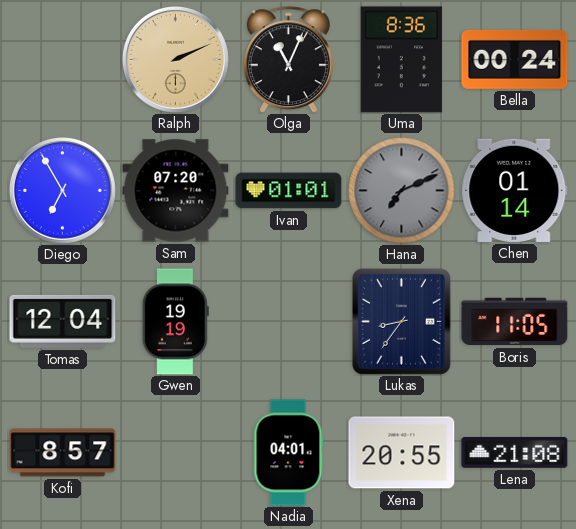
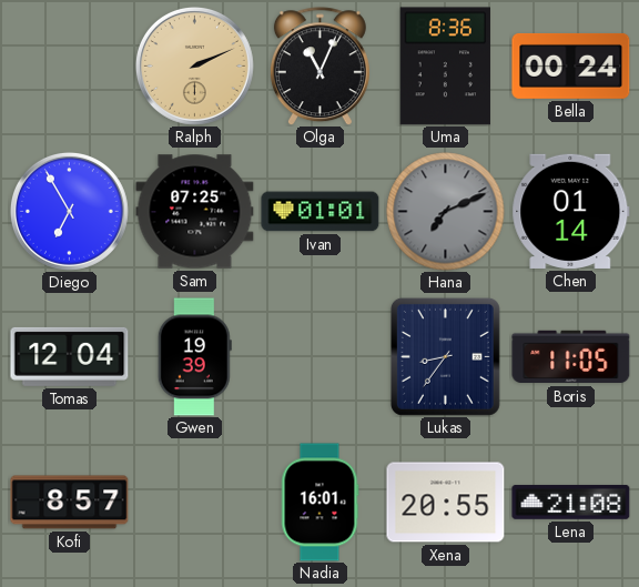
Sam: 07:20 -> 07:25 (195, 212)
Gwen: 19:19 -> 19:39 (194, 357)
Nadia: 04:01 -> 16:01 (319, 503)
